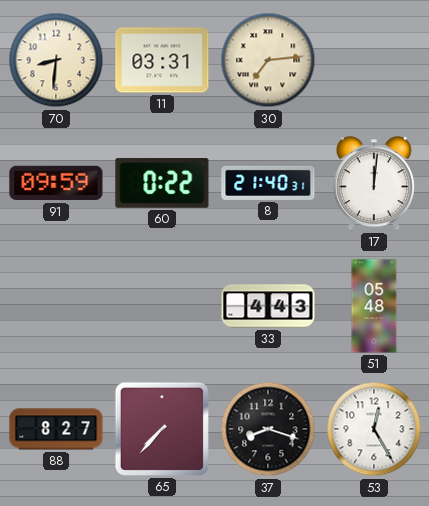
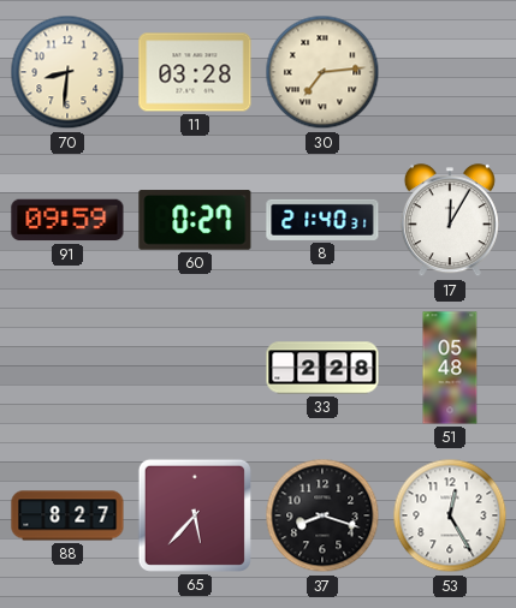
11: 03:31 -> 03:28 (195, 72)
60: 0:22 -> 0:27 (195, 220)
17: 12:01 -> 12:05 (450, 221)
33: 4:43 -> 2:28 (322, 368)
65: 7:37 -> 5:37 (195, 515)
